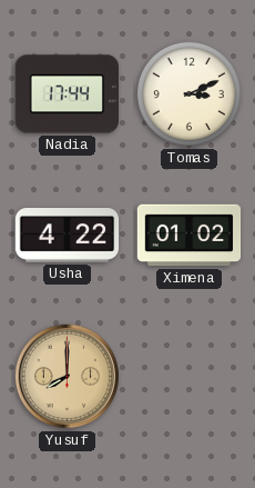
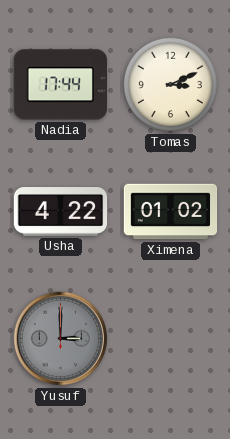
Yusuf: 8:00 -> 3:00 (60, 338)
Yusuf dial: champagne -> grey (60, 338)
